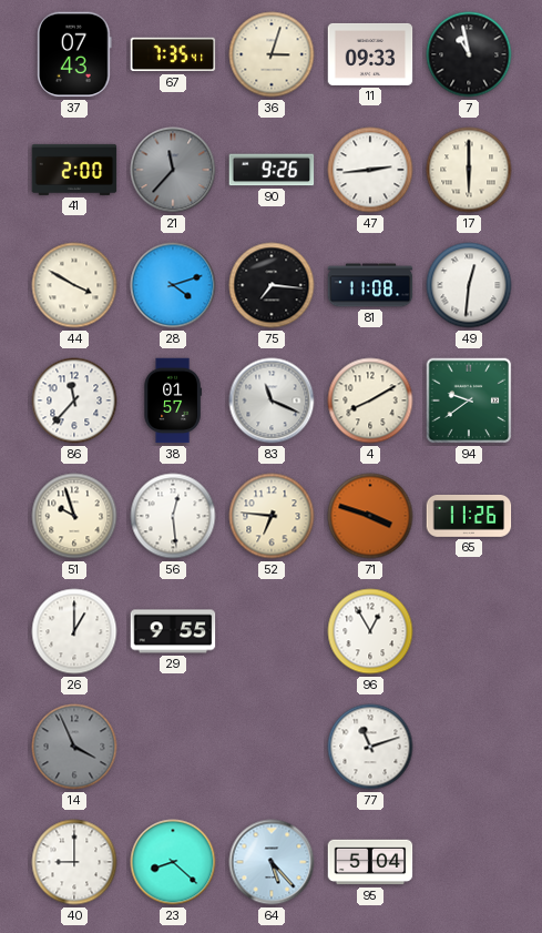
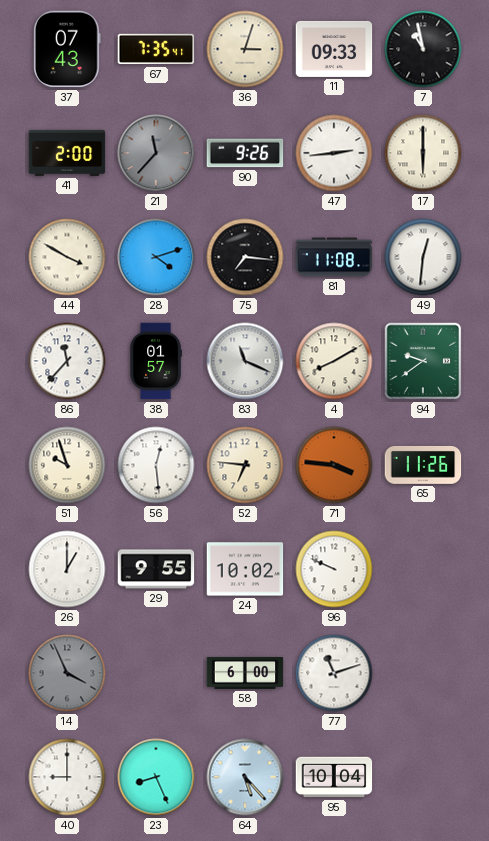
71: 3:48 -> 3:46 (334, 465)
24: none -> 10:02 (245, 569)
96: 12:55 -> 9:49 (334, 569)
58: none -> 6:00 (245, 673)
23: 8:22 -> 8:26 (156, 777)
95: 5:04 -> 10:04 (334, 777)
